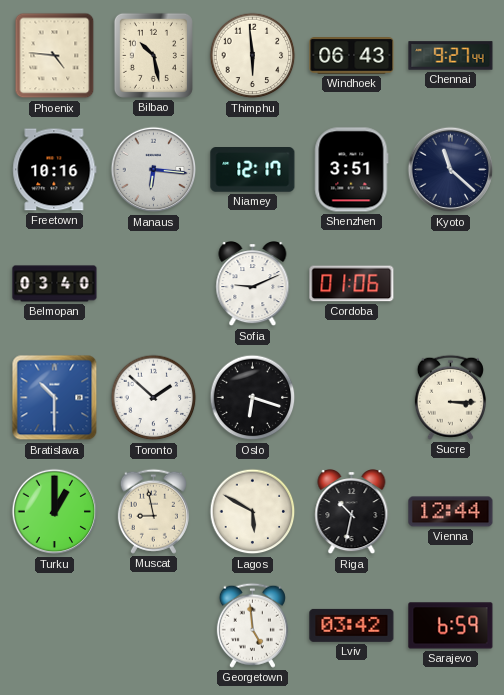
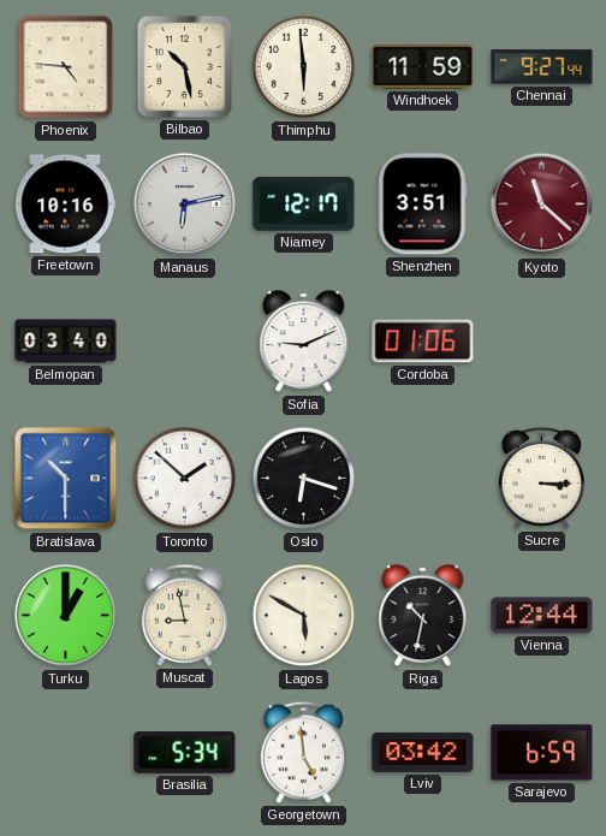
Windhoek: 06:43 -> 11:59 (423, 67)
Manaus: 6:16 -> 6:13 (185, 204)
Kyoto dial: navy -> burgundy (542, 204)
Brasilia: none -> 5:34 (185, 752)
